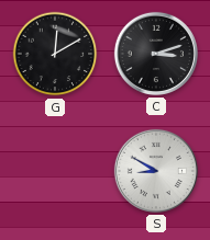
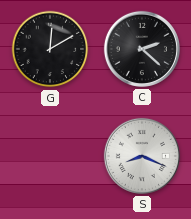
C: 3:12 -> 2:22 (142, 49)
S: 8:50 -> 8:19 (142, 156)
